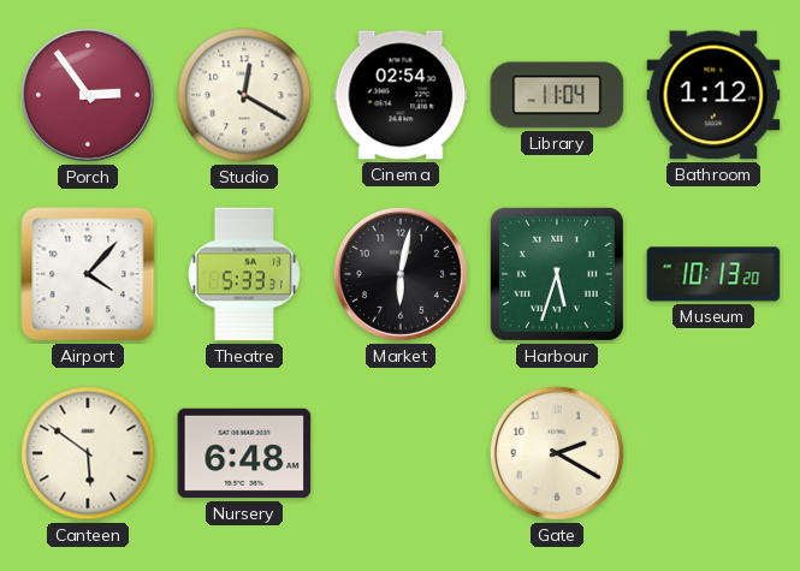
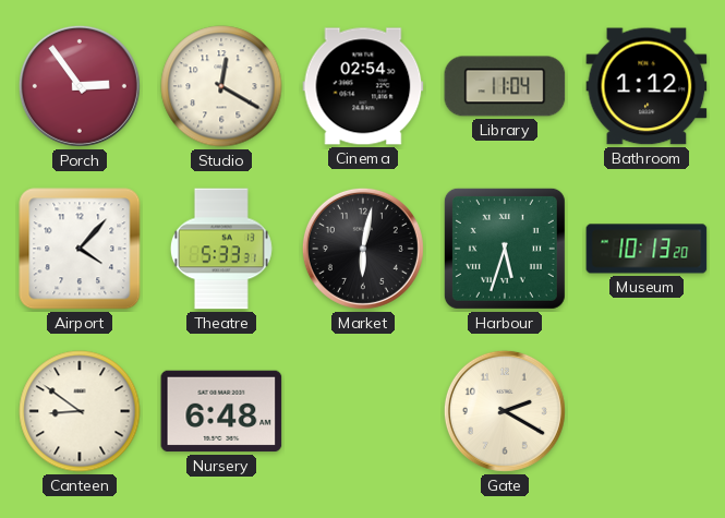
Canteen: 5:51 -> 8:51 (80, 411)
